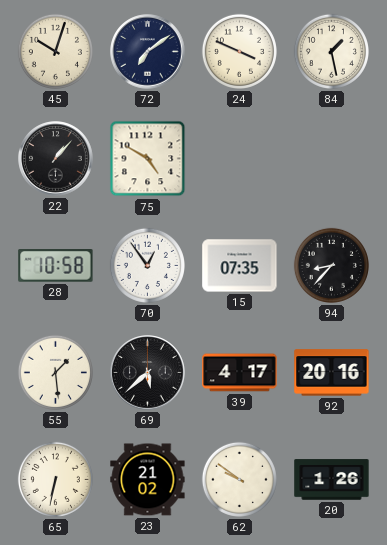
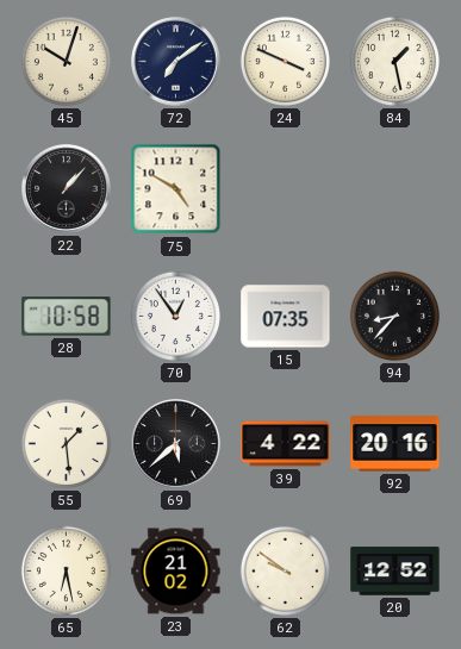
39: 4:17 -> 4:22 (286, 444)
65: 6:32 -> 6:28 (66, 570)
20: 1:26 -> 12:52 (395, 572)
